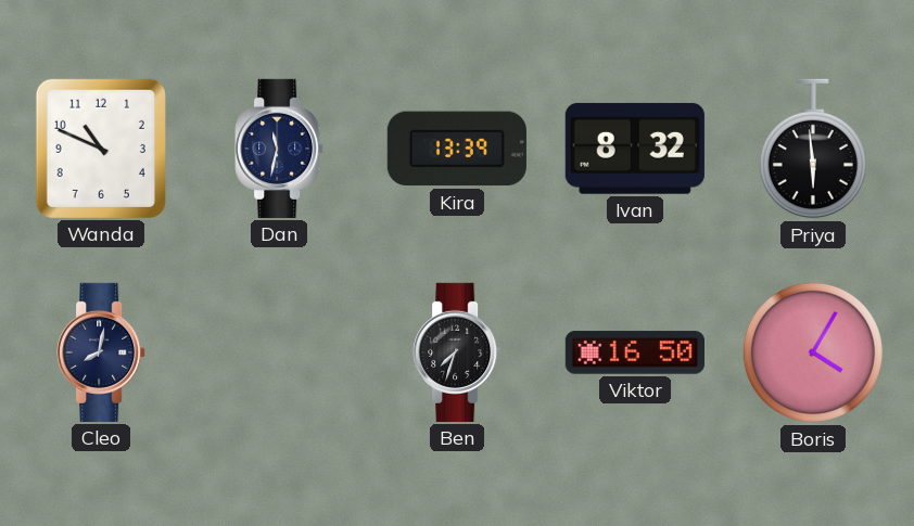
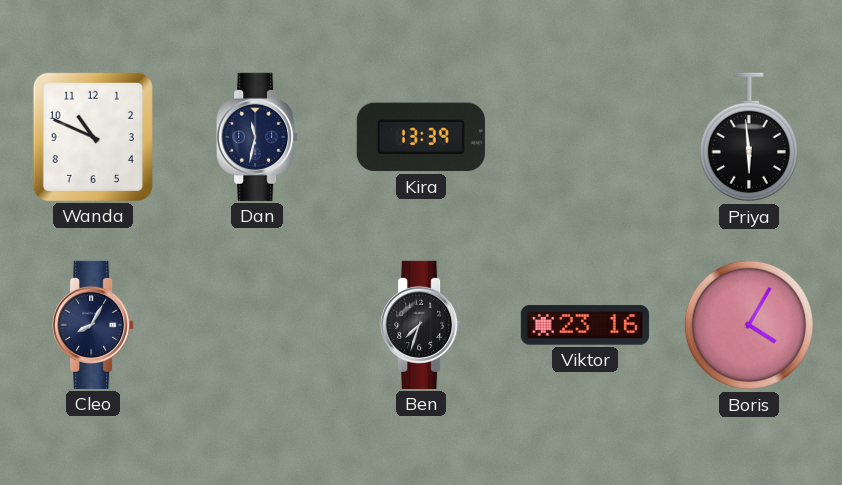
Ivan: 8:32 -> none (635, 149)
Cleo: 8:02 -> 8:05 (93, 325)
Viktor: 16:50 -> 23:16 (585, 325)
